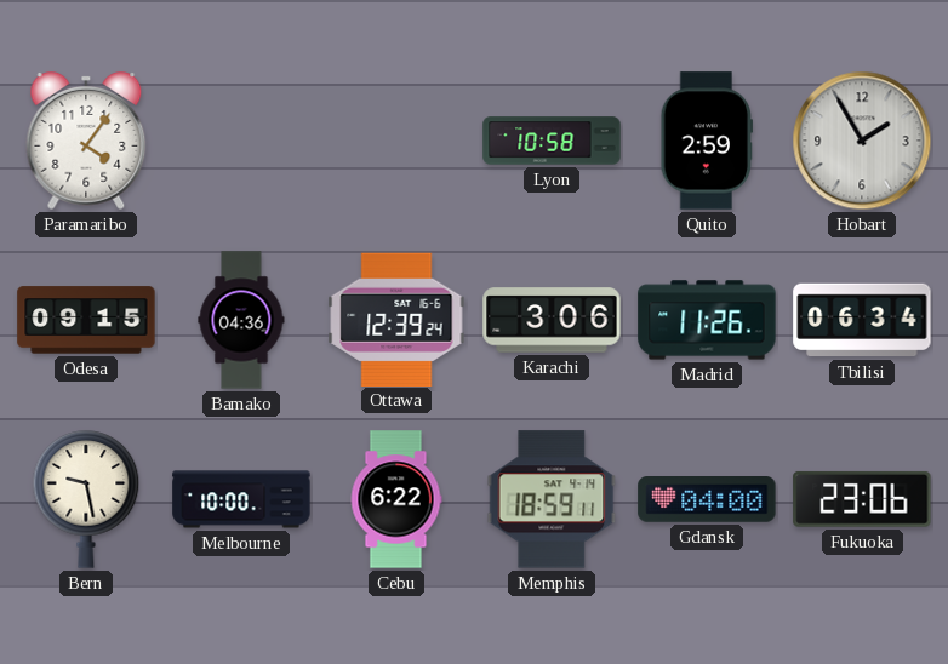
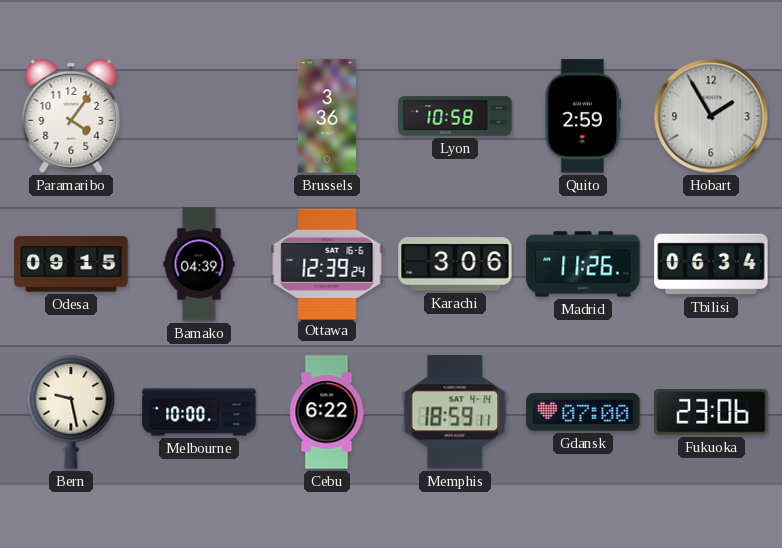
Brussels: none -> 3:36 (327, 116)
Bamako: 04:36 -> 04:39 (199, 264)
Gdansk: 04:00 -> 07:00 (583, 413)
